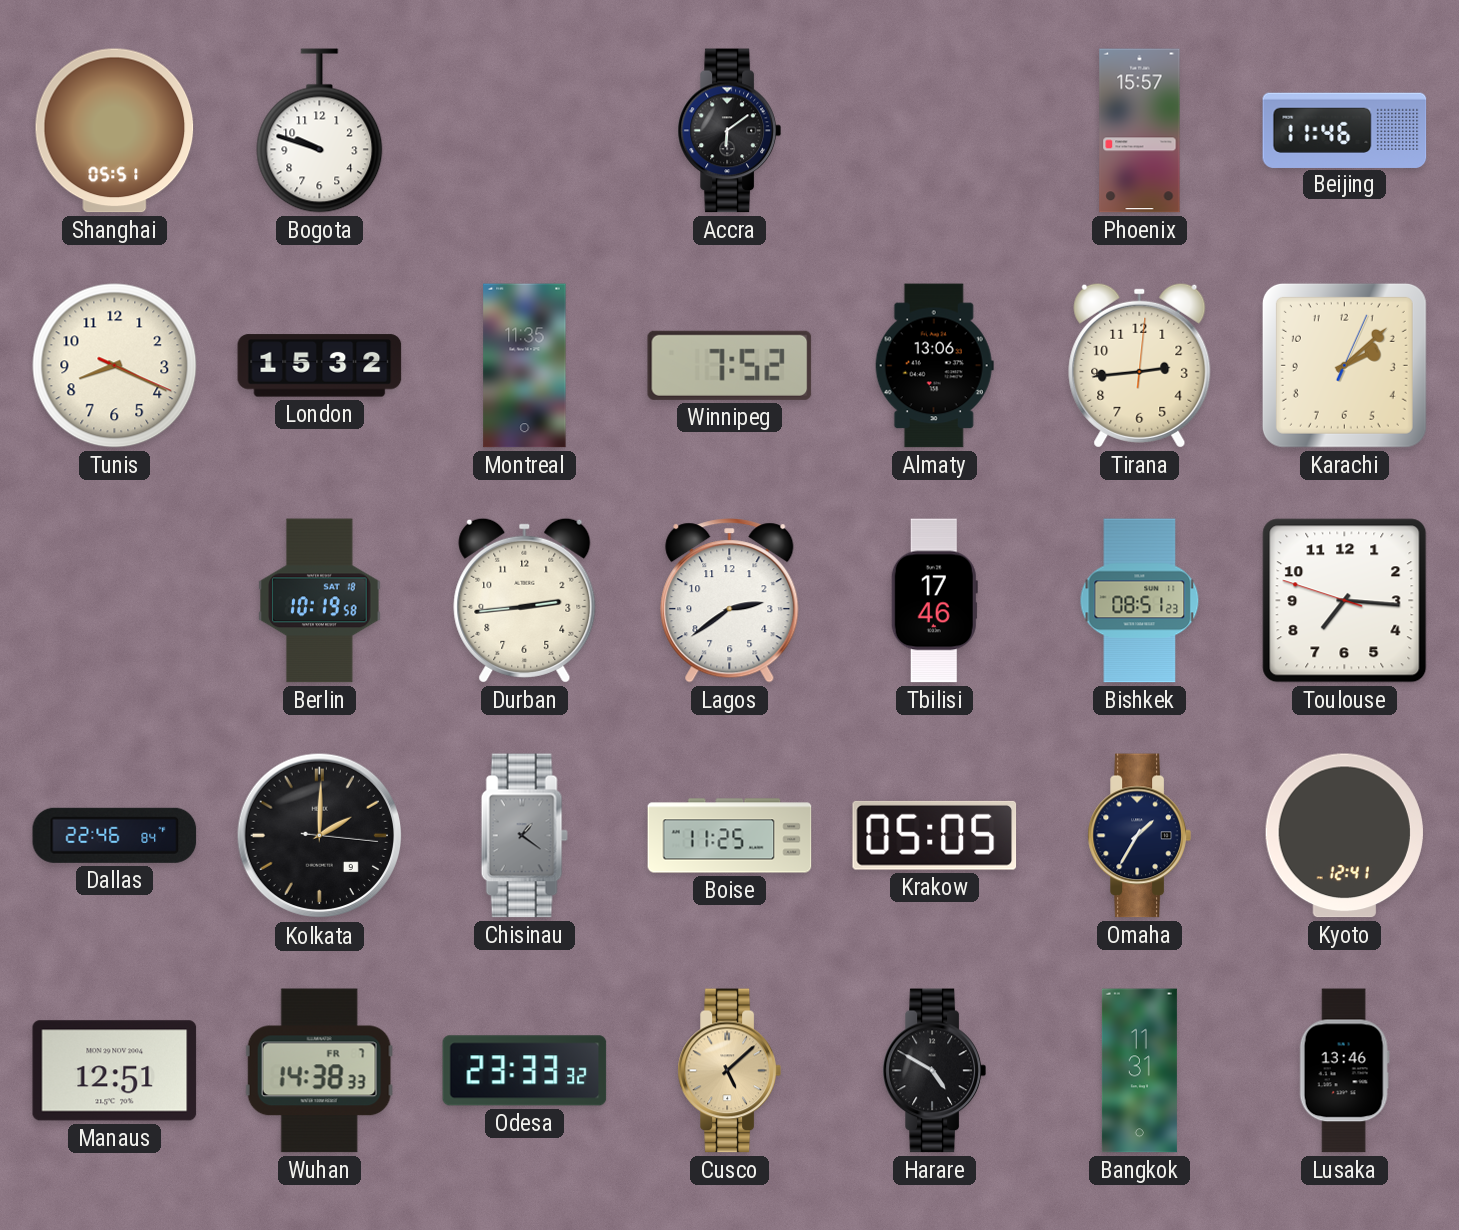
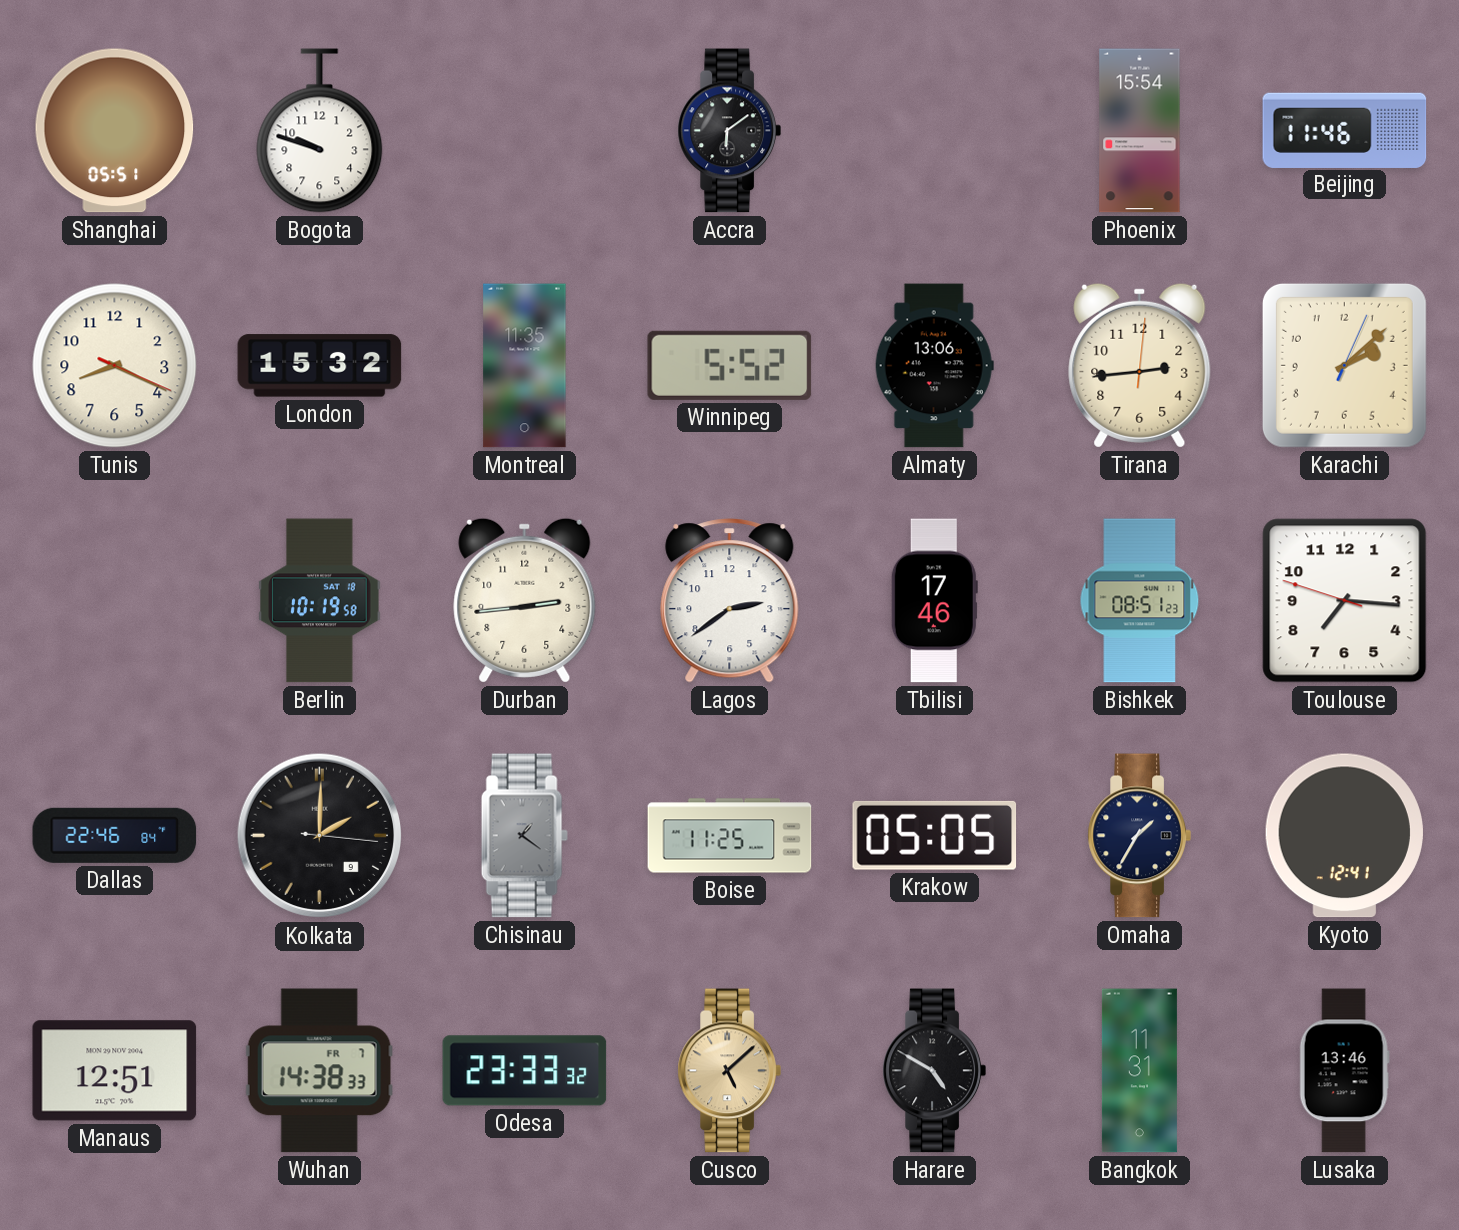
Phoenix: 15:57 -> 15:54 (1140, 131)
Winnipeg: 7:52 -> 5:52 (730, 365)
